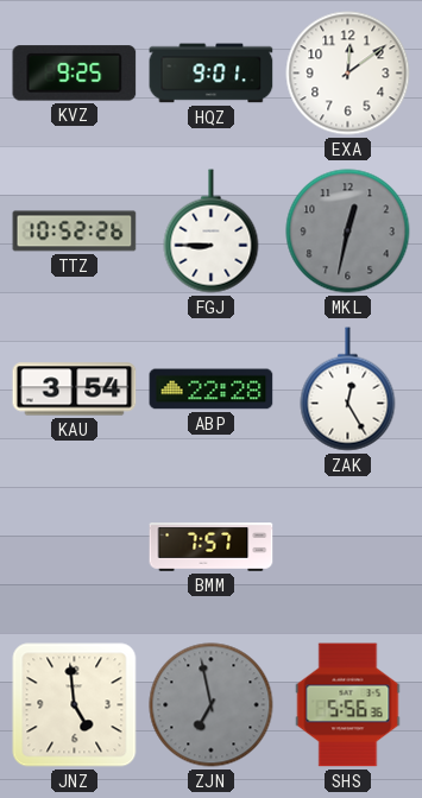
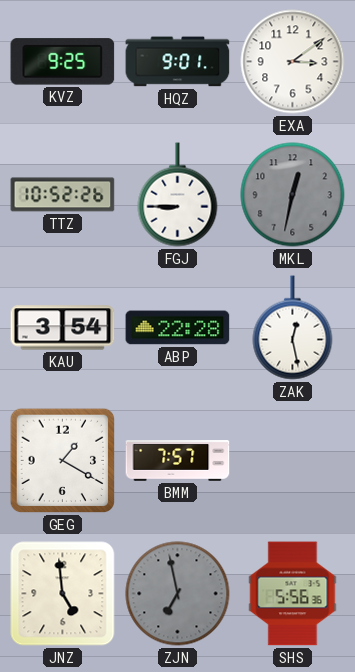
EXA: 12:09 -> 3:09 (293, 62)
ZAK: 12:25 -> 12:28 (293, 328)
GEG: none -> 1:20 (63, 461)
